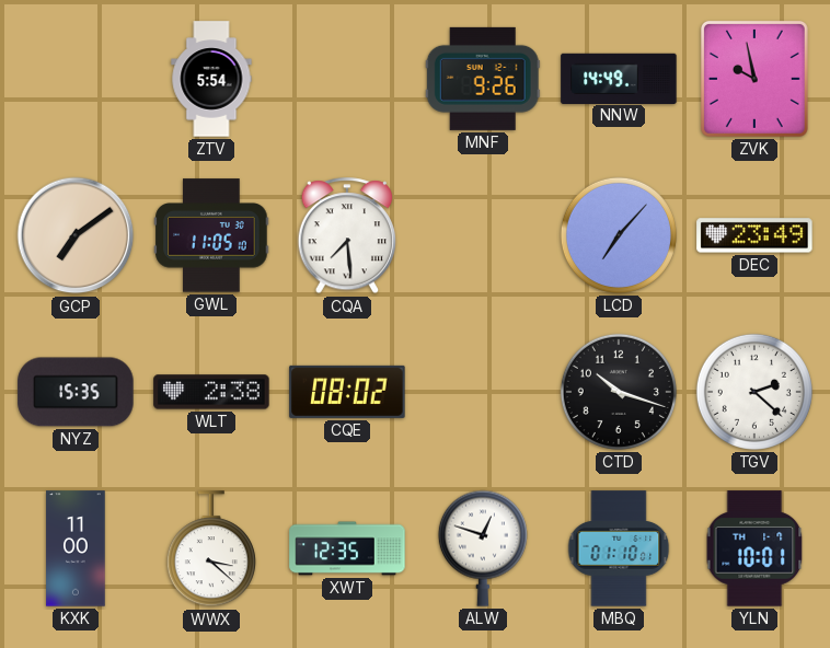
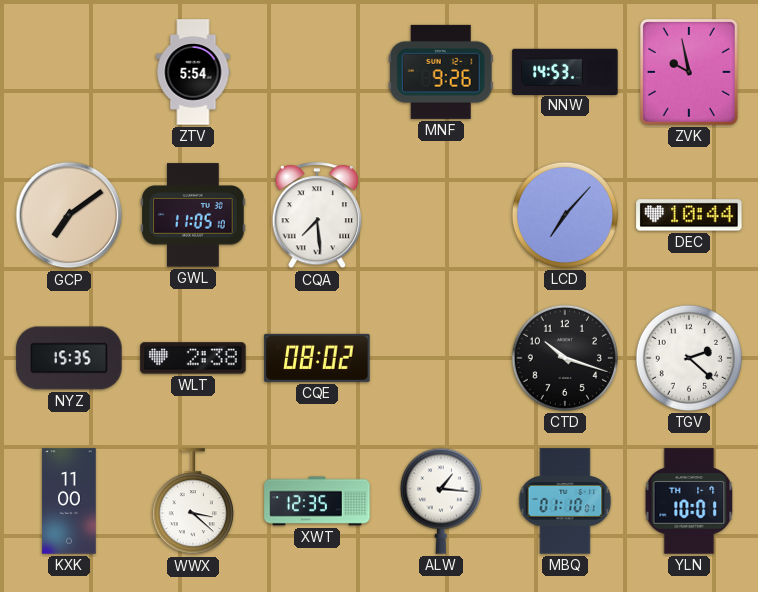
NNW: 14:49 -> 14:53 (565, 71)
DEC: 23:49 -> 10:44 (689, 215)
ALW: 12:48 -> 1:16 (441, 501)
